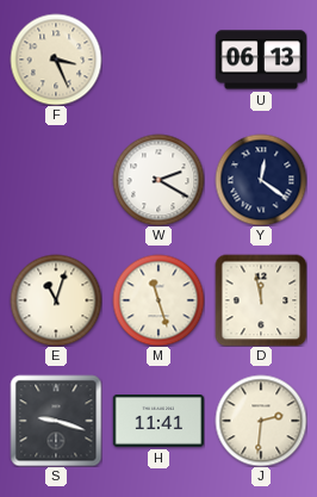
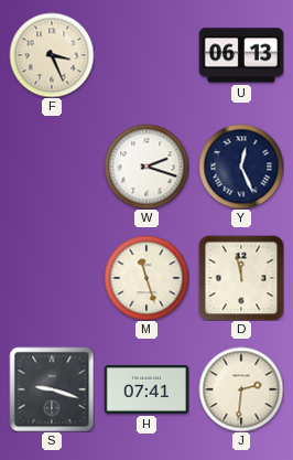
W: 2:20 -> 2:18 (146, 167)
Y: 12:21 -> 12:26 (241, 167)
E: 11:03 -> none (56, 300)
H: 11:41 -> 07:41 (146, 391)
